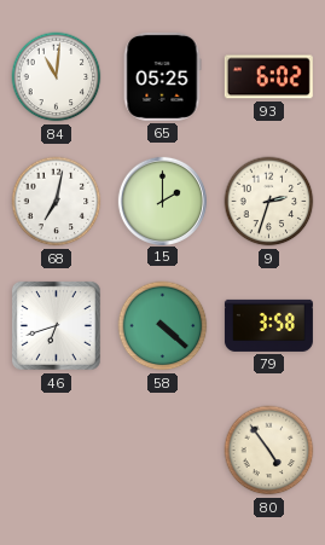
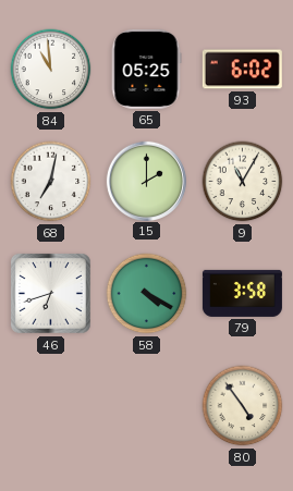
84: 11:01 -> 10:59 (51, 70)
9: 2:33 -> 11:05 (243, 182)
58: 4:22 -> 4:20 (147, 294)
